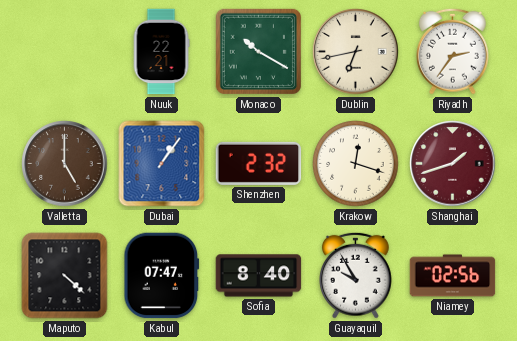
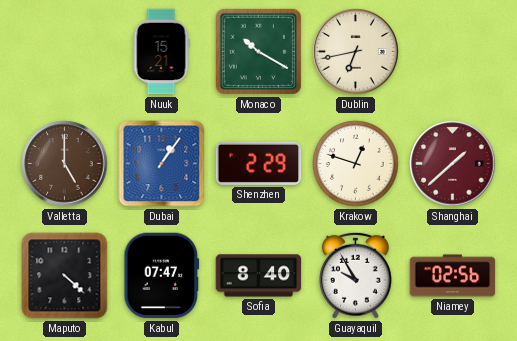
Nuuk: 22:21 -> 15:21 (161, 52)
Riyadh: 2:36 -> none (453, 51)
Shenzhen: 2:32 -> 2:29 (259, 163)
Krakow: 12:18 -> 12:48 (356, 164)
Shanghai: 1:42 -> 1:38 (453, 164)
